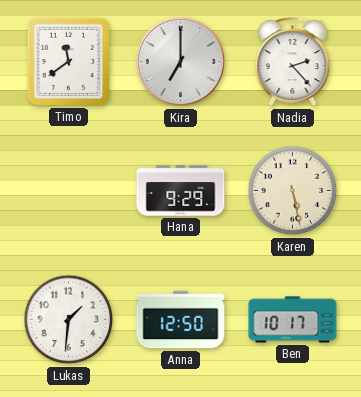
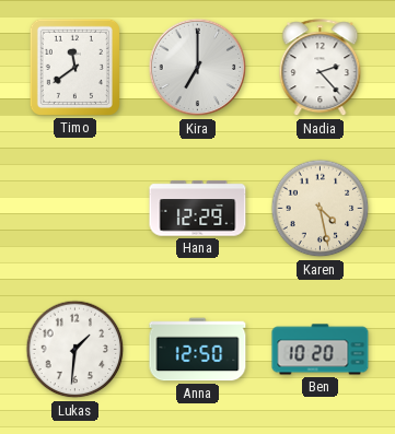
Hana: 9:29 -> 12:29 (198, 209)
Karen: 5:28 -> 4:28 (321, 209)
Ben: 10:17 -> 10:20 (321, 350)
